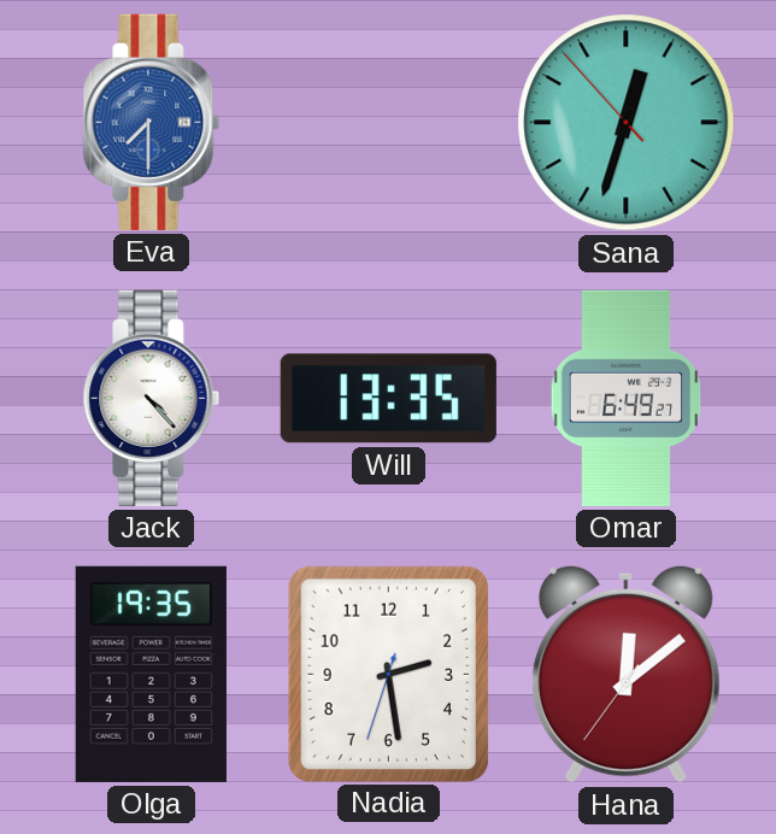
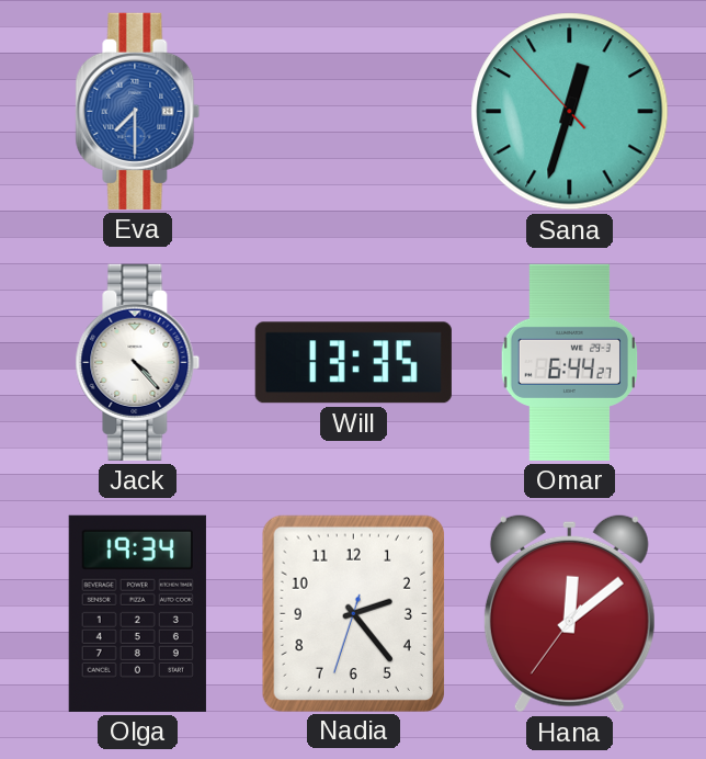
Omar: 6:49 -> 6:44 (570, 362)
Olga: 19:35 -> 19:34 (137, 613)
Nadia: 2:28 -> 2:23 (353, 613)
